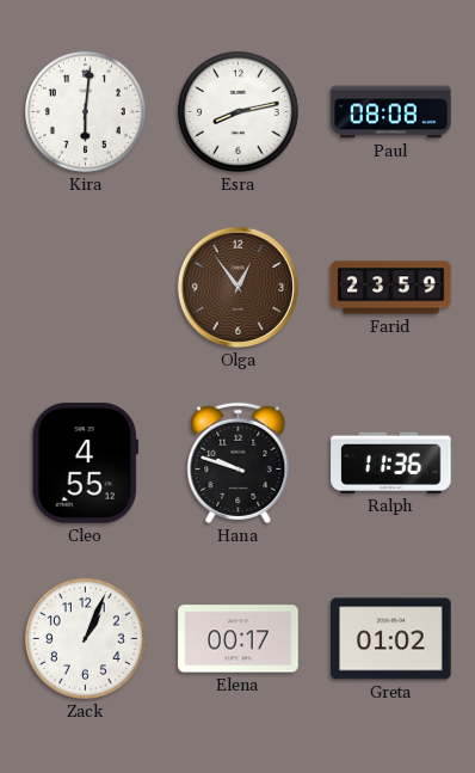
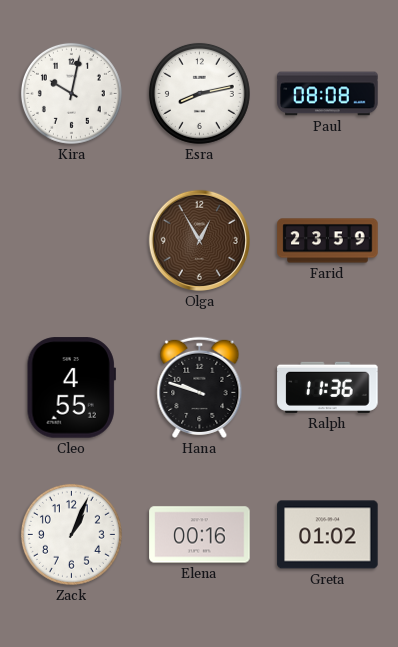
Kira: 6:01 -> 10:02 (71, 93)
Olga: 12:54 -> 12:55 (199, 240)
Elena: 00:17 -> 00:16 (200, 535)
